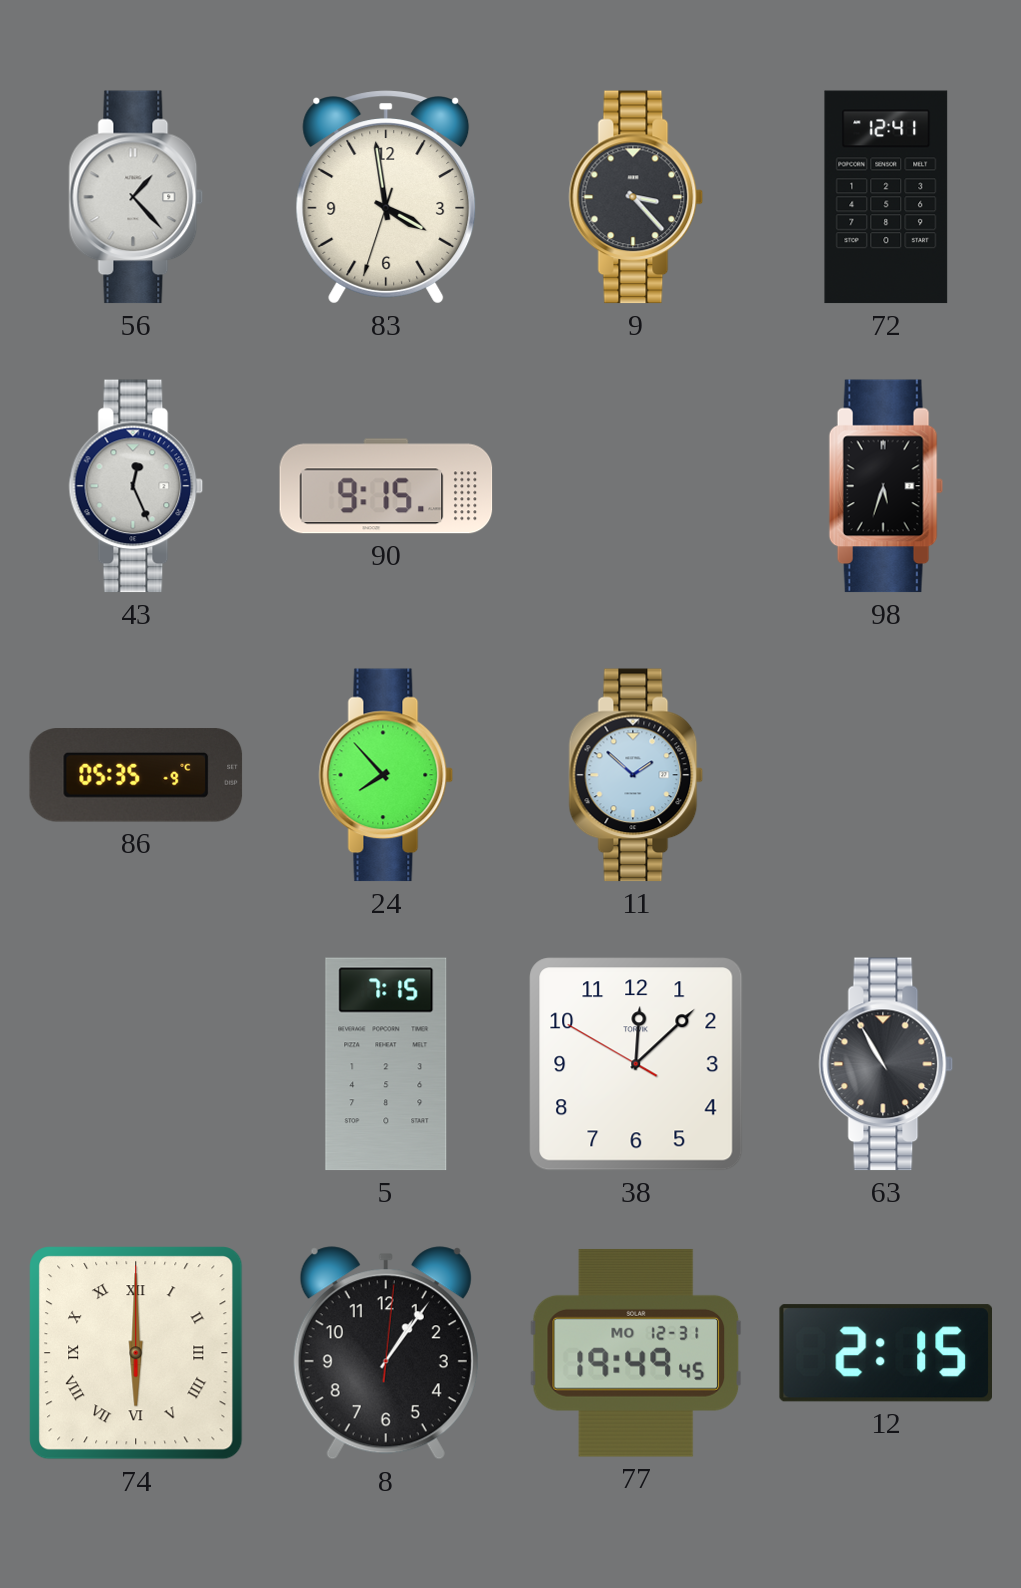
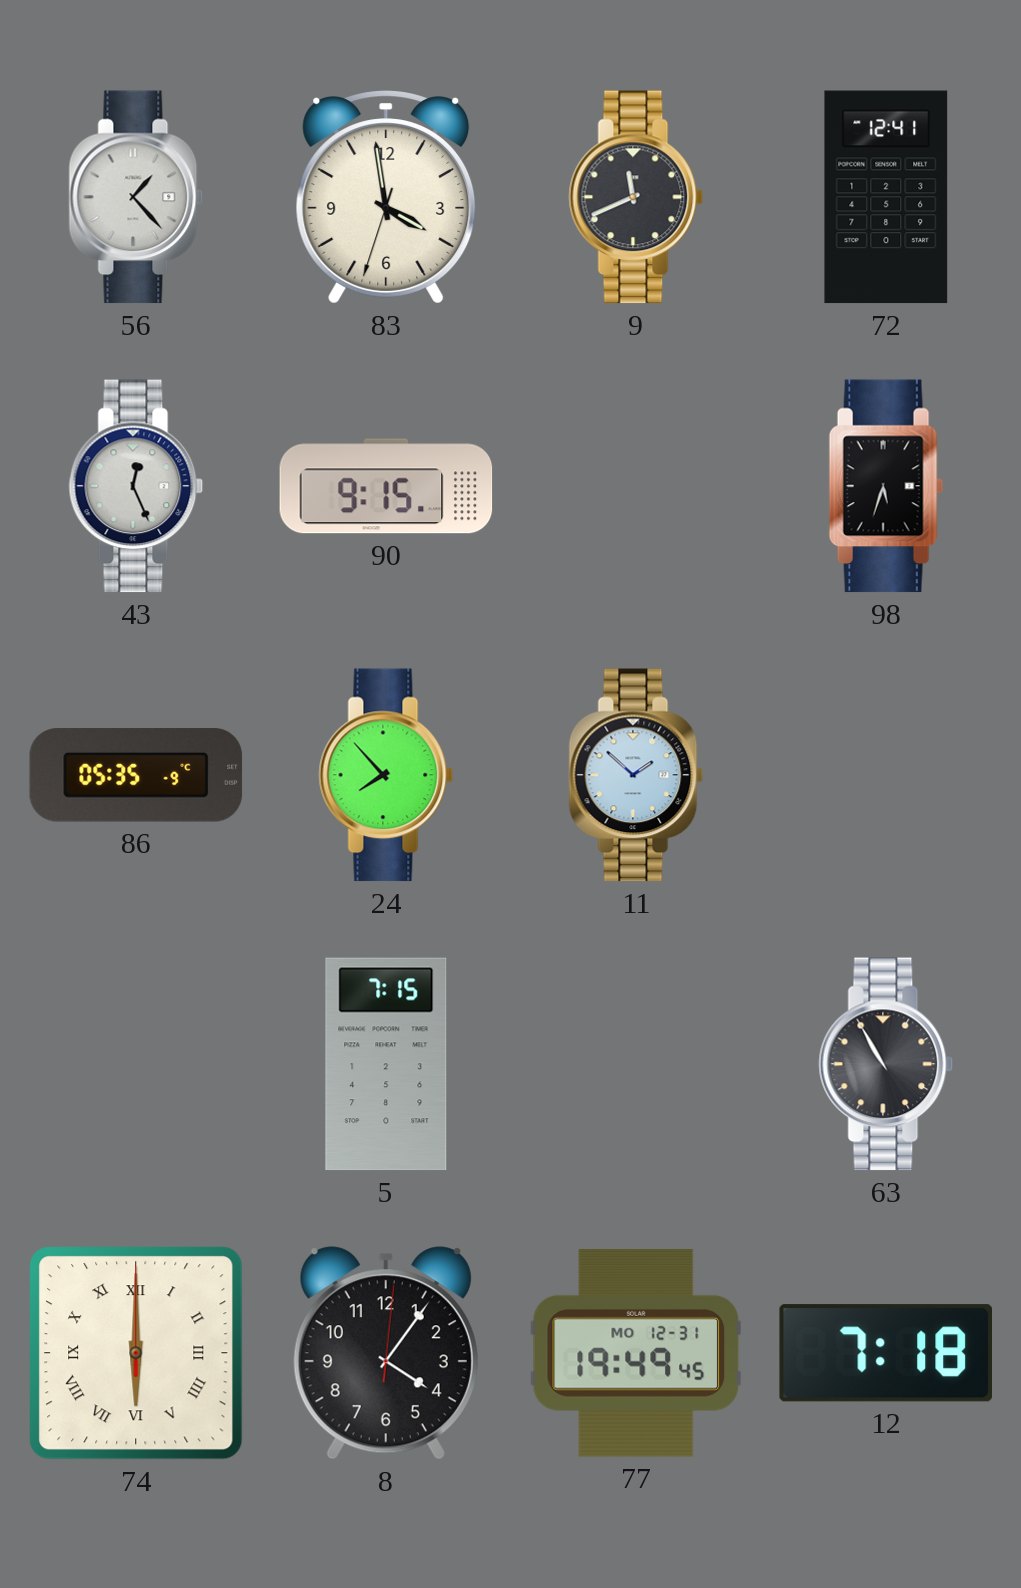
9: 3:23 -> 11:41 (636, 197)
38: 12:07 -> none (636, 1064)
8: 1:06 -> 4:06 (386, 1353)
12: 2:15 -> 7:18 (886, 1353)
